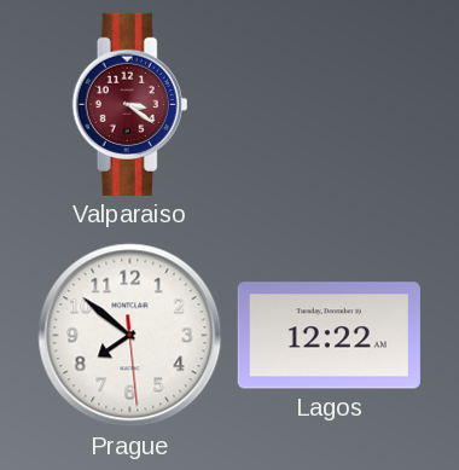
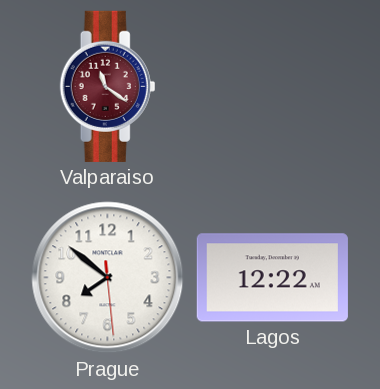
Valparaiso: 3:21 -> 11:21 (108, 86)
